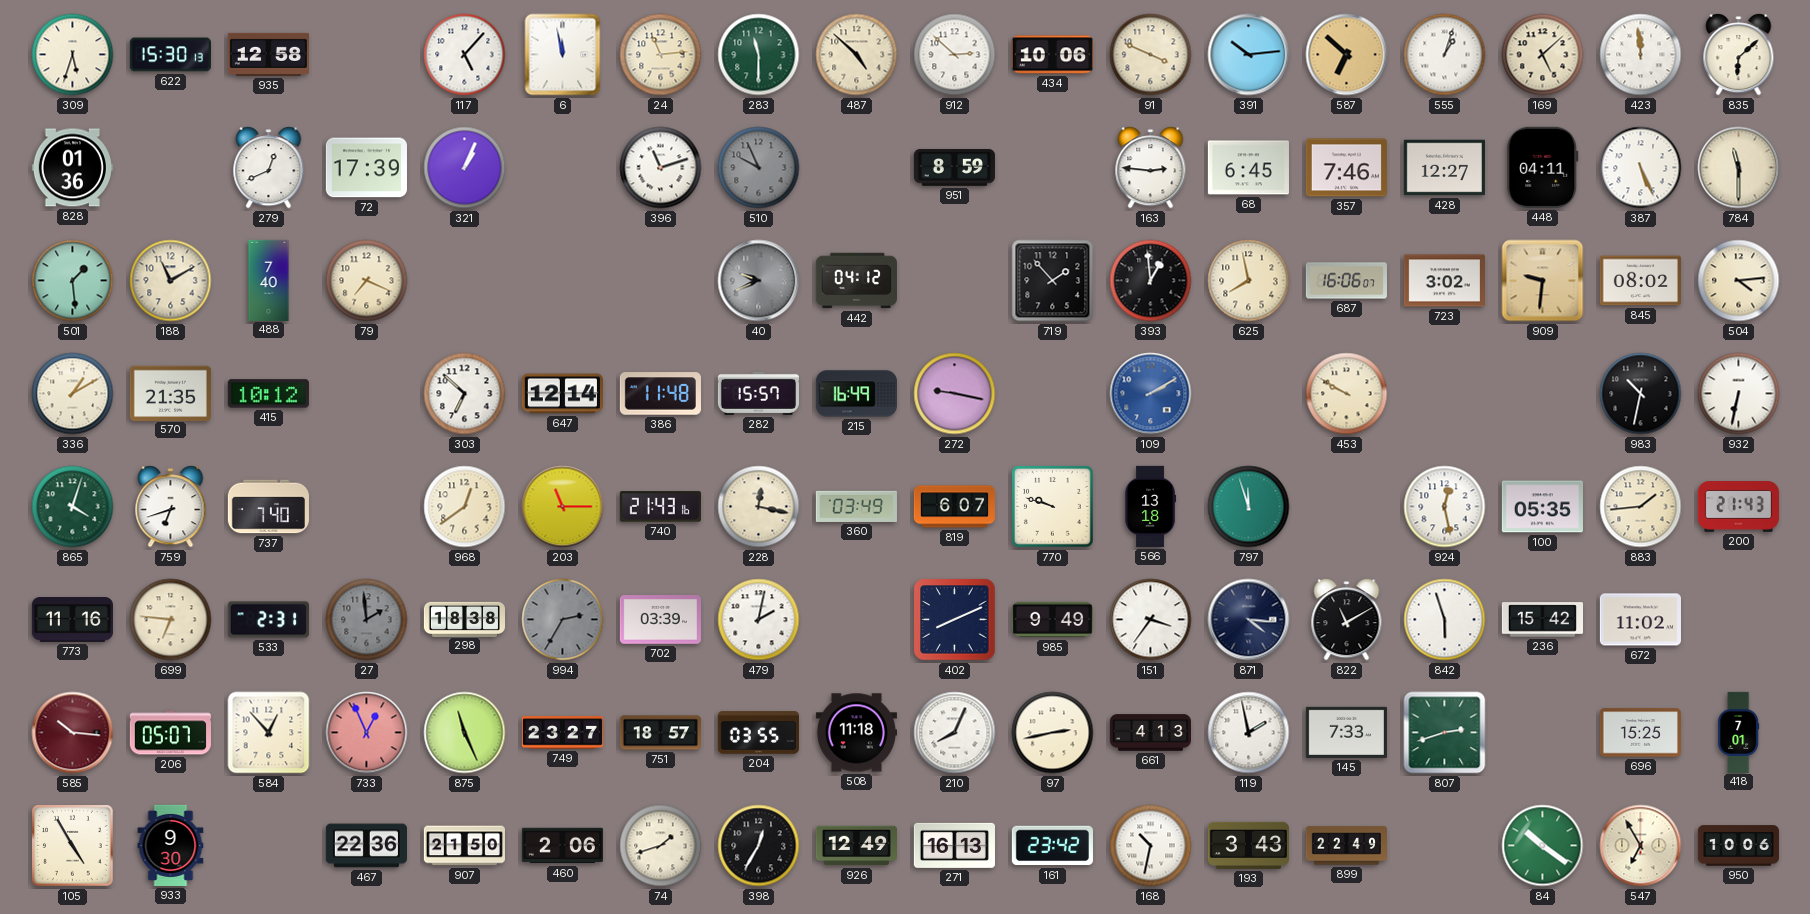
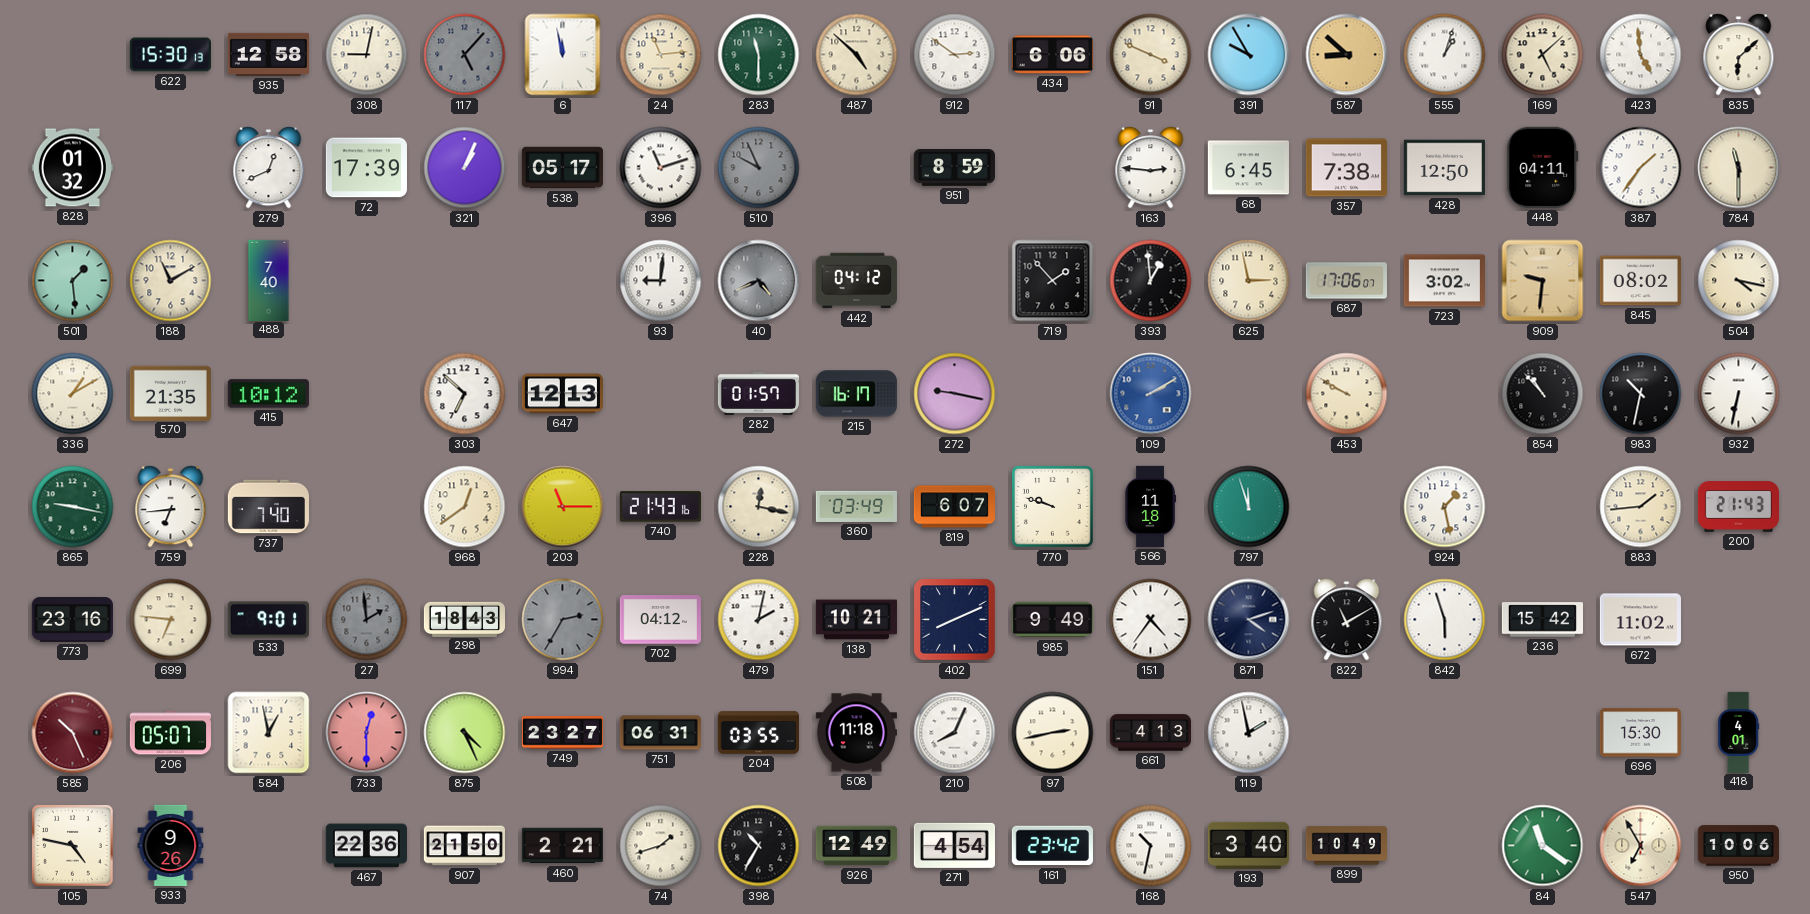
309: 5:33 -> none (73, 55)
308: none -> 9:02 (367, 55)
117 dial: white -> grey (465, 55)
912: 2:52 -> 2:51 (955, 55)
434: 10:06 -> 6:06 (1052, 55)
391: 10:14 -> 9:55 (1249, 55)
587: 6:52 -> 8:52 (1347, 55)
423: 11:59 -> 4:59 (1641, 55)
828: 01:36 -> 01:32 (72, 168)
538: none -> 05:17 (562, 168)
357: 7:46 -> 7:38 (1346, 168)
428: 12:27 -> 12:50 (1444, 168)
387: 5:26 -> 1:36 (1641, 168)
79: 7:19 -> none (367, 281)
93: none -> 9:01 (661, 281)
40: 9:41 -> 4:41 (759, 281)
625: 7:58 -> 2:58 (1249, 281)
687: 16:06 -> 17:06 (1346, 281)
504: 4:14 -> 4:17 (1739, 281)
647: 12:14 -> 12:13 (562, 394)
386: 11:48 -> none (660, 394)
282: 15:57 -> 01:57 (758, 393)
215: 16:49 -> 16:17 (856, 394)
854: none -> 10:53 (1543, 394)
865: 4:03 -> 9:17 (73, 507)
759: 6:42 -> 6:44 (171, 507)
566: 13:18 -> 11:18 (1151, 506)
924: 12:28 -> 1:28 (1445, 507)
100: 05:35 -> none (1542, 507)
773: 11:16 -> 23:16 (72, 620)
533: 2:31 -> 9:01 (268, 620)
298: 18:38 -> 18:43 (464, 619)
702: 03:39 -> 04:12 (660, 620)
138: none -> 10:21 (856, 620)
151: 3:36 -> 4:36 (1151, 620)
871: 4:16 -> 4:12 (1249, 620)
585: 10:16 -> 10:26 (73, 733)
584: 12:53 -> 12:58 (269, 733)
733: 12:56 -> 12:30 (367, 733)
875: 11:26 -> 4:26 (465, 733)
751: 18:57 -> 06:31 (660, 733)
145: 7:33 -> none (1346, 732)
807: 2:42 -> none (1445, 733)
696: 15:25 -> 15:30 (1640, 733)
418: 7:01 -> 4:01 (1739, 732)
105: 4:55 -> 4:47 (73, 846)
933: 9:30 -> 9:26 (171, 845)
460: 2:06 -> 2:21 (562, 846)
398: 12:35 -> 10:35 (759, 846)
271: 16:13 -> 4:54 (954, 845)
193: 3:43 -> 3:40 (1248, 845)
899: 22:49 -> 10:49 (1346, 846)
84: 10:21 -> 11:21 (1543, 846)
